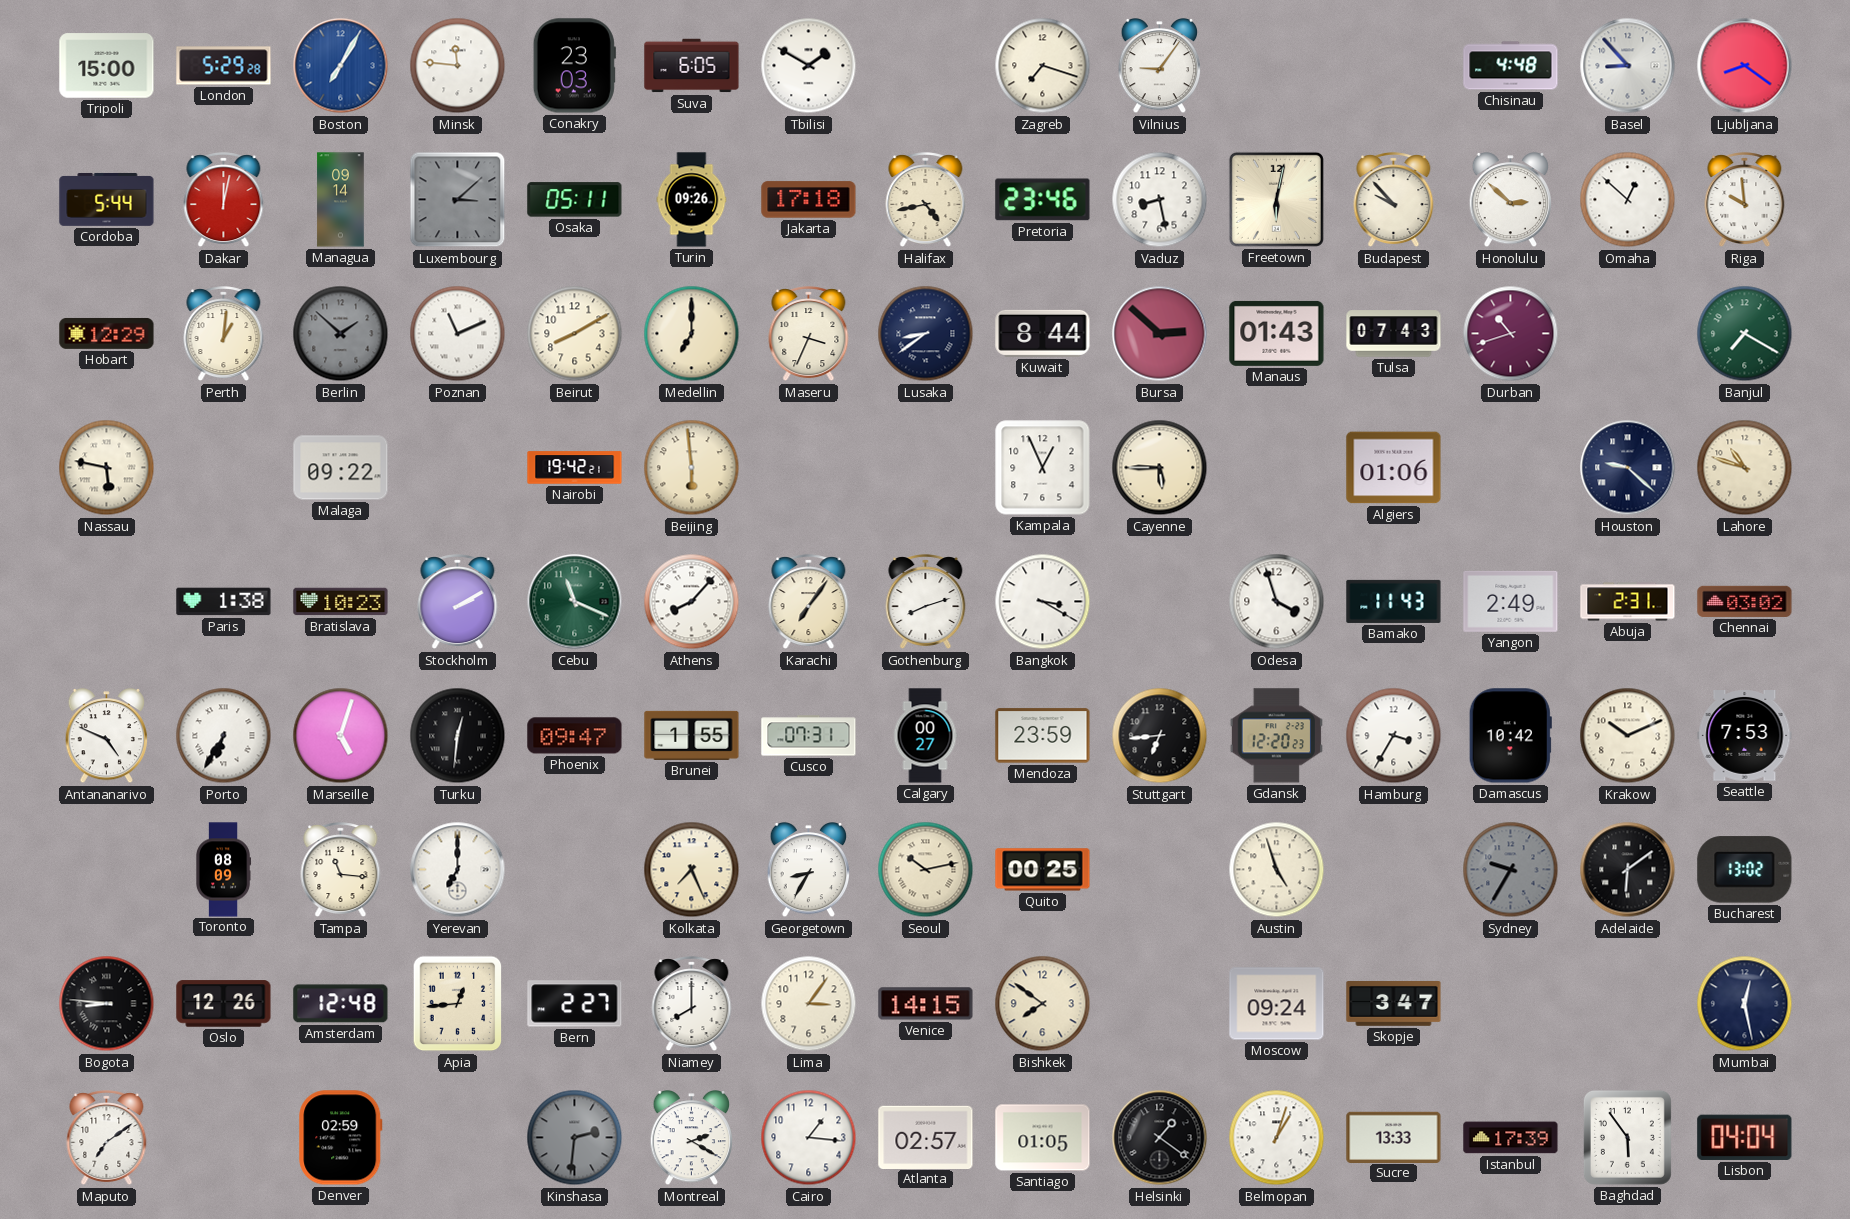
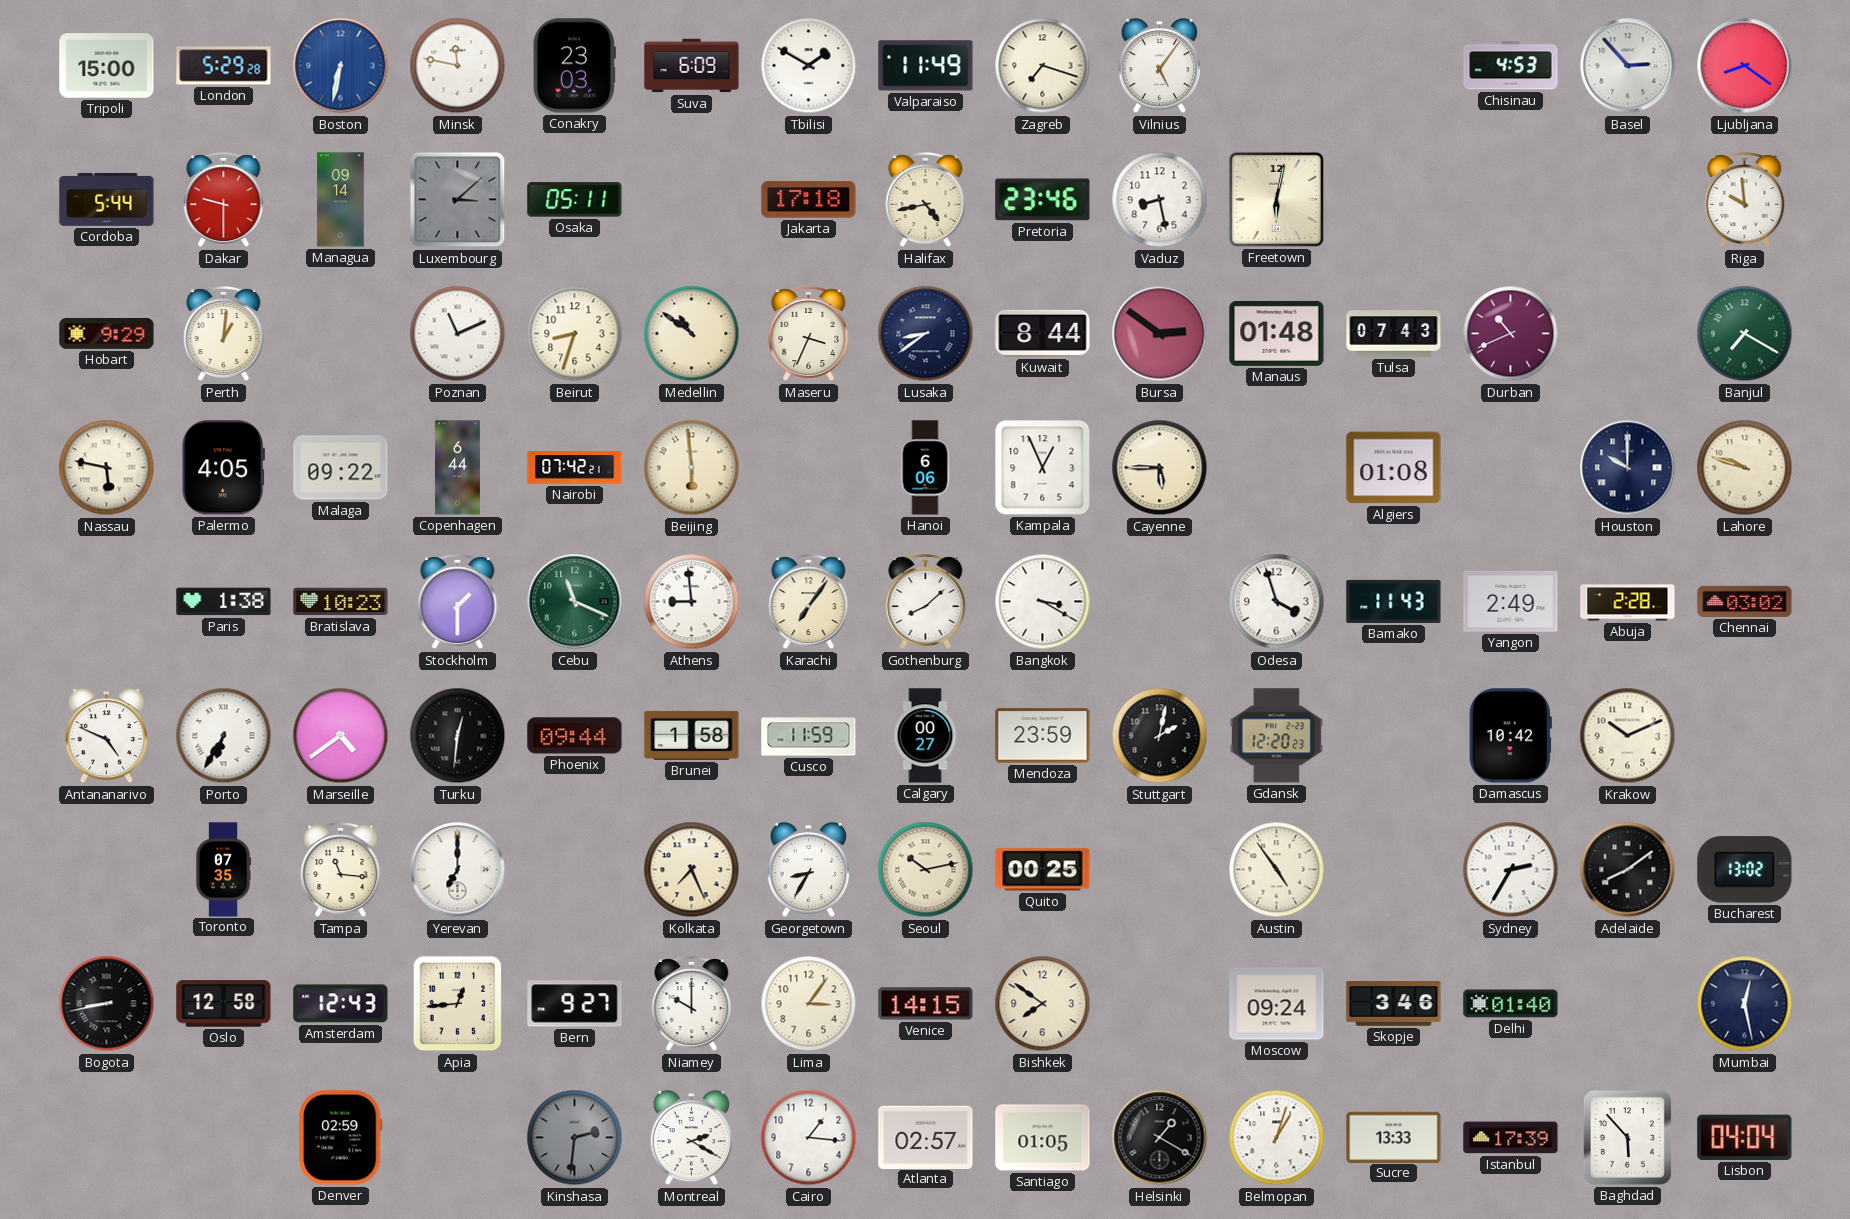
Boston: 7:05 -> 6:32 (341, 66)
Minsk: 11:46 -> 11:47 (458, 66)
Suva: 6:05 -> 6:09 (692, 66)
Valparaiso: none -> 11:49 (926, 66)
Vilnius: 9:06 -> 5:06 (1160, 67)
Chisinau: 4:48 -> 4:53 (1511, 66)
Basel: 8:53 -> 2:53 (1628, 66)
Dakar: 12:02 -> 9:30 (224, 200)
Turin: 09:26 -> none (692, 200)
Budapest: 9:53 -> none (1394, 200)
Honolulu: 2:52 -> none (1511, 201)
Omaha: 12:52 -> none (1628, 200)
Hobart: 12:29 -> 9:29 (107, 333)
Berlin: 1:52 -> none (341, 334)
Beirut: 8:10 -> 8:33 (575, 334)
Medellin: 7:00 -> 10:51 (692, 334)
Bursa: 2:52 -> 2:51 (1160, 334)
Manaus: 01:43 -> 01:48 (1277, 333)
Durban: 10:42 -> 10:41 (1511, 334)
Palermo: none -> 4:05 (223, 468)
Copenhagen: none -> 6:44 (457, 468)
Nairobi: 19:42 -> 07:42 (575, 468)
Hanoi: none -> 6:06 (925, 468)
Algiers: 01:06 -> 01:08 (1394, 468)
Houston: 9:22 -> 10:00 (1628, 468)
Lahore: 10:48 -> 9:48 (1745, 468)
Stockholm: 2:10 -> 1:30 (458, 602)
Athens: 8:07 -> 8:59 (692, 602)
Gothenburg: 8:12 -> 8:08 (926, 602)
Abuja: 2:31 -> 2:28 (1628, 602)
Marseille: 5:03 -> 4:39 (341, 736)
Phoenix: 09:47 -> 09:44 (575, 736)
Brunei: 1:55 -> 1:58 (692, 735)
Cusco: 07:31 -> 11:59 (809, 736)
Stuttgart: 6:44 -> 2:02 (1160, 736)
Hamburg: 3:35 -> none (1394, 736)
Seattle: 7:53 -> none (1745, 736)
Toronto: 08:09 -> 07:35 (224, 870)
Austin: 4:57 -> 4:54 (1277, 870)
Sydney: 9:35 -> 2:35 (1511, 870)
Sydney dial: grey -> white (1511, 870)
Adelaide: 6:09 -> 8:09 (1628, 870)
Bogota: 8:46 -> 8:43 (107, 1004)
Oslo: 12:26 -> 12:58 (224, 1004)
Amsterdam: 12:48 -> 12:43 (341, 1004)
Bern: 2:27 -> 9:27 (575, 1004)
Niamey: 8:00 -> 10:00 (692, 1004)
Skopje: 3:47 -> 3:46 (1394, 1004)
Delhi: none -> 01:40 (1511, 1004)
Maputo: 7:09 -> none (107, 1138)
Helsinki: 1:21 -> 1:20 (1160, 1138)
Baghdad: 5:54 -> 5:53 (1627, 1137)
